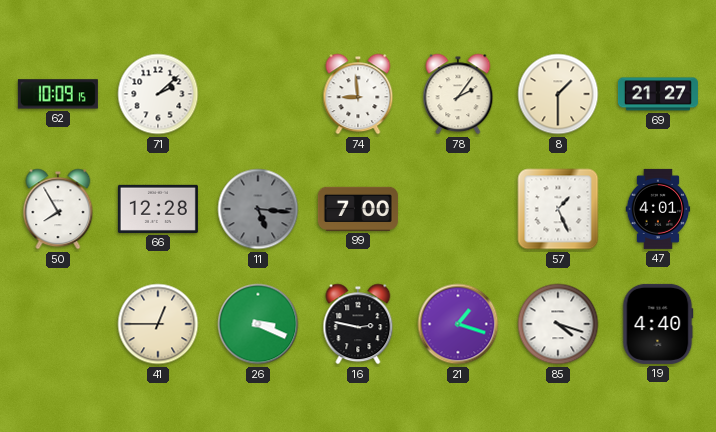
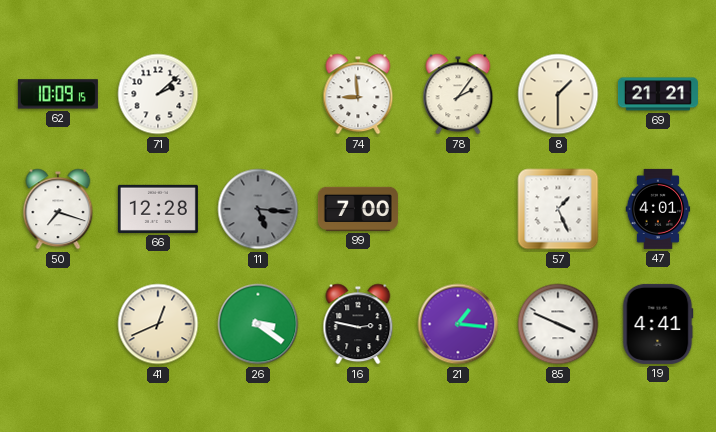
69: 21:27 -> 21:21 (658, 94)
50: 7:55 -> 7:18 (58, 209)
41: 12:45 -> 12:41 (158, 324)
26: 3:19 -> 3:21 (258, 324)
21: 1:18 -> 1:16 (458, 324)
85: 4:18 -> 3:49 (558, 324)
19: 4:40 -> 4:41 (658, 324)
